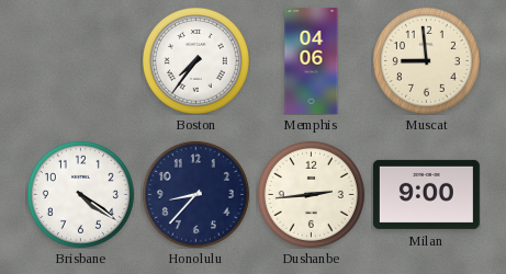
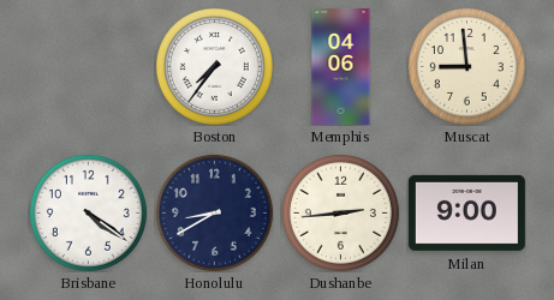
Honolulu: 8:37 -> 8:40 (214, 212)
